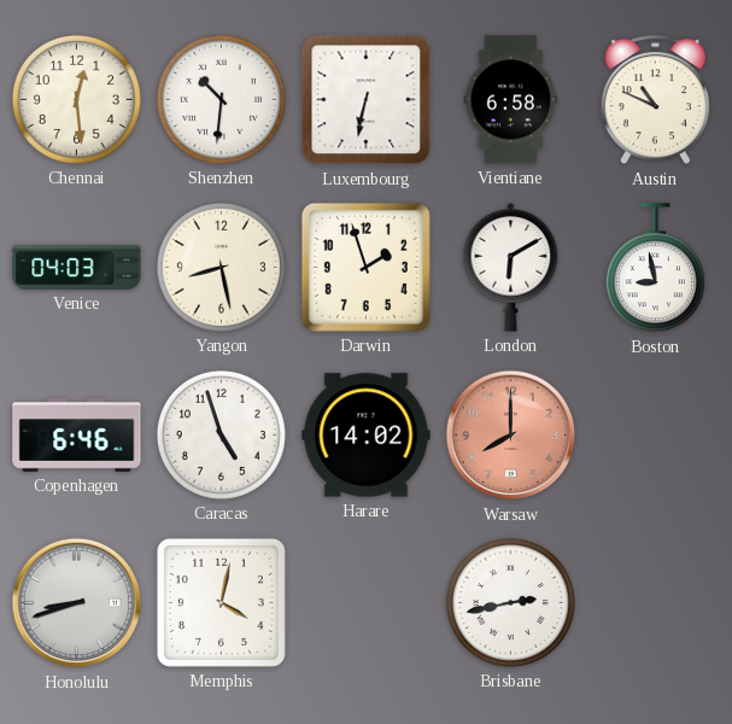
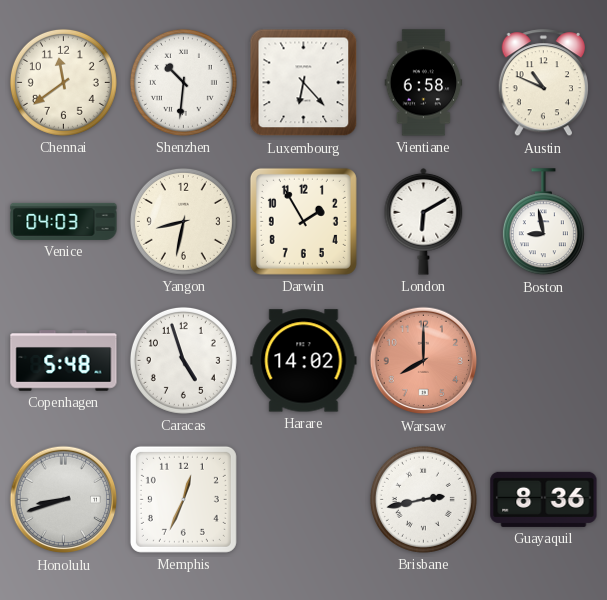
Chennai: 12:29 -> 11:39 (63, 82)
Luxembourg: 6:32 -> 6:23 (304, 83)
Yangon: 8:28 -> 8:32 (183, 221)
Darwin: 1:57 -> 1:55 (303, 221)
Copenhagen: 6:46 -> 5:48 (64, 361)
Memphis: 4:02 -> 12:34 (183, 499)
Guayaquil: none -> 8:36 (544, 499)
